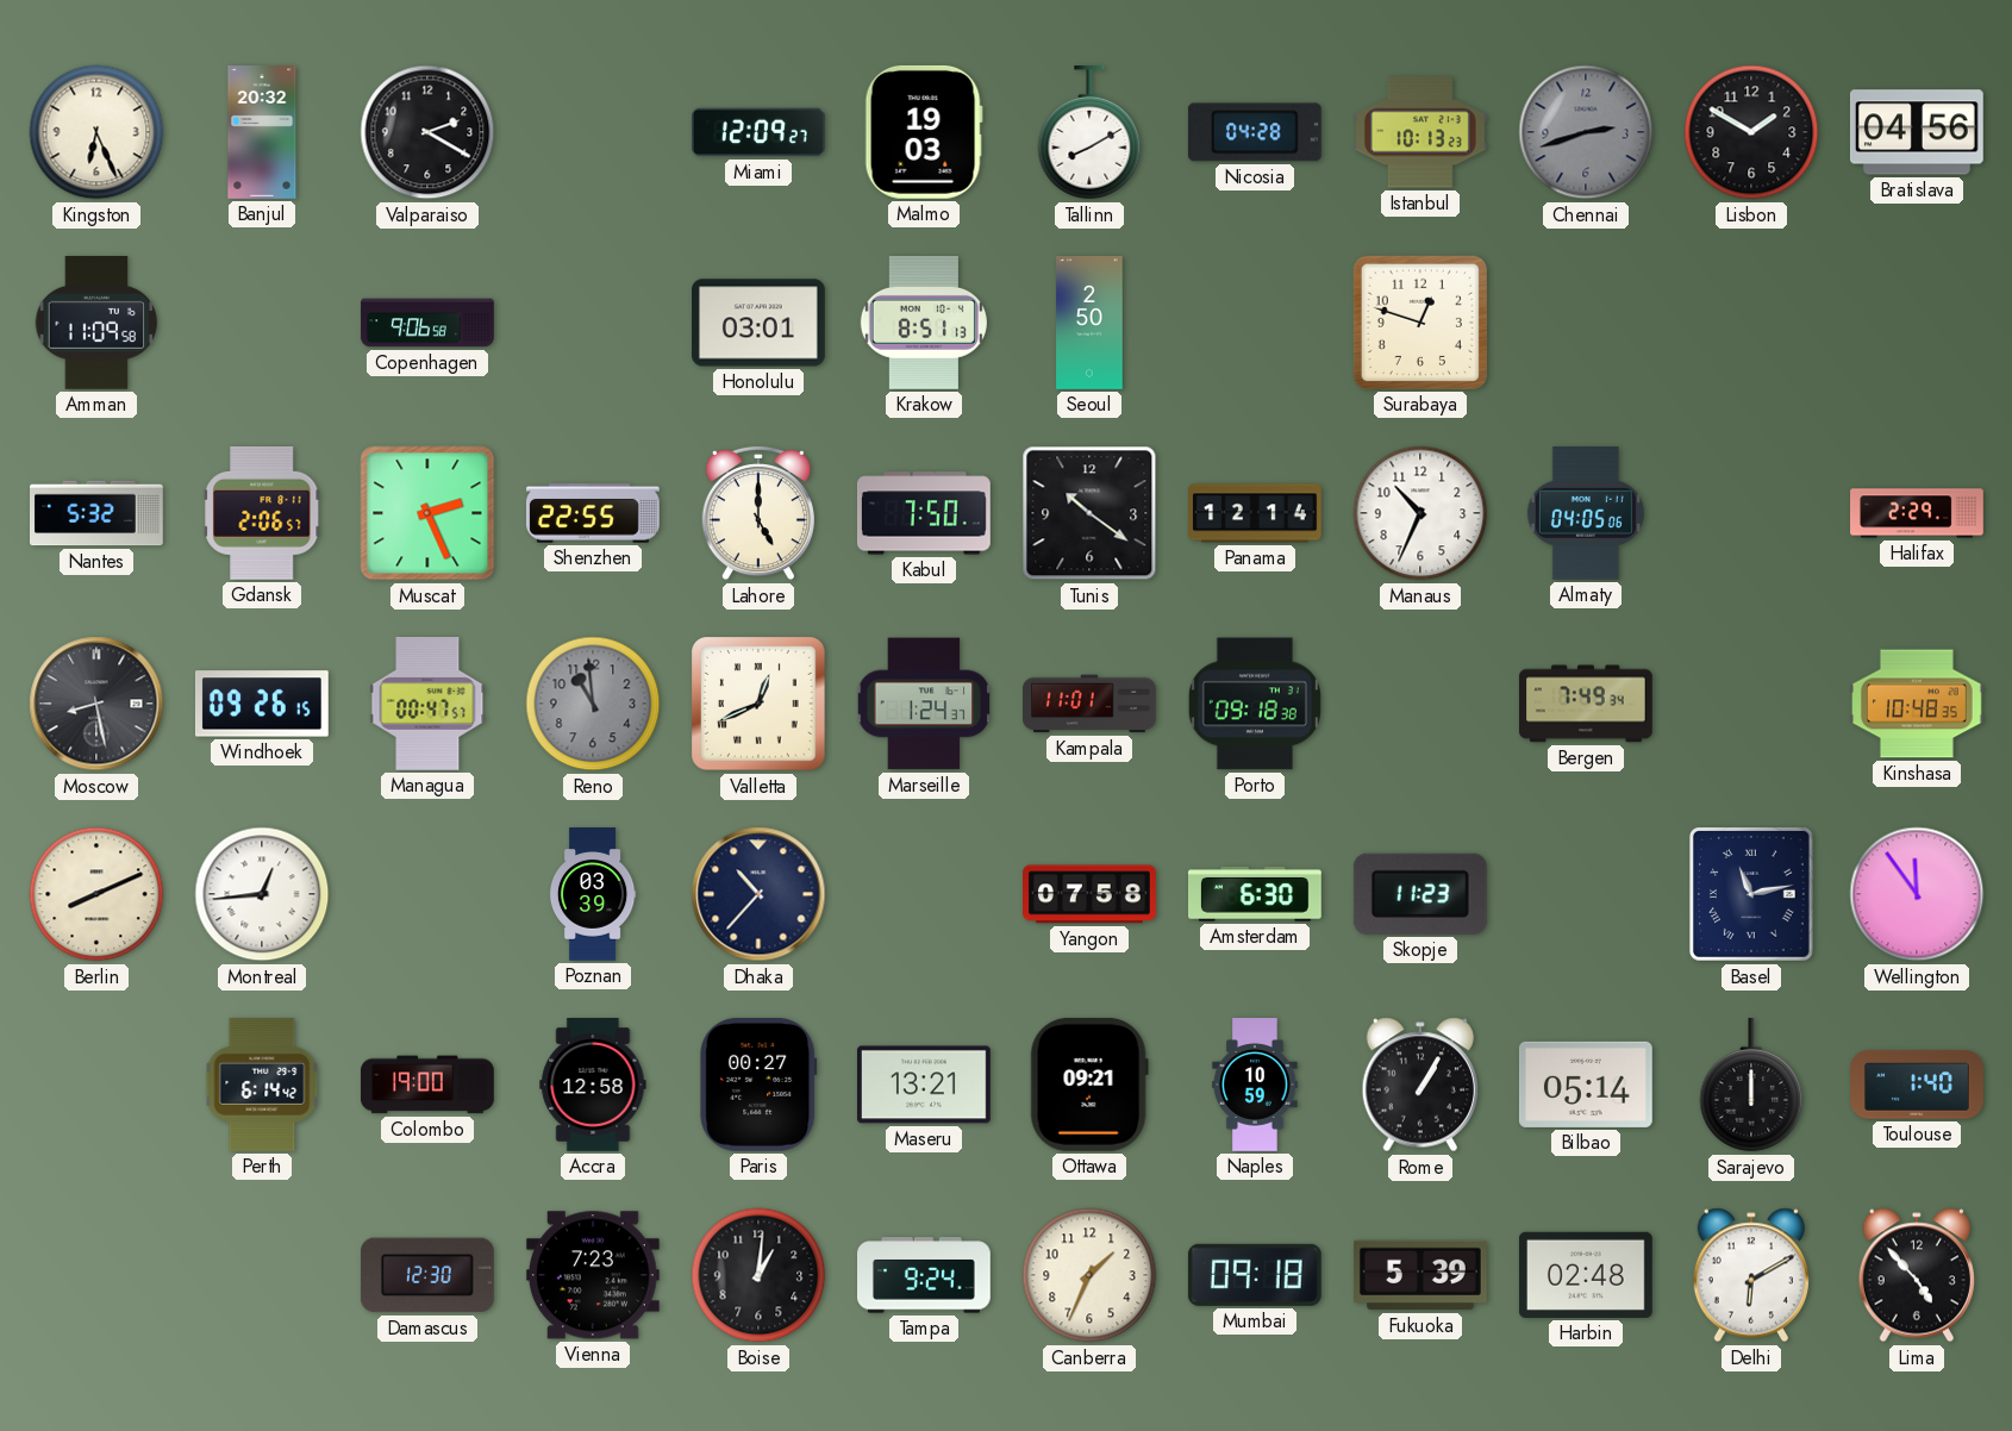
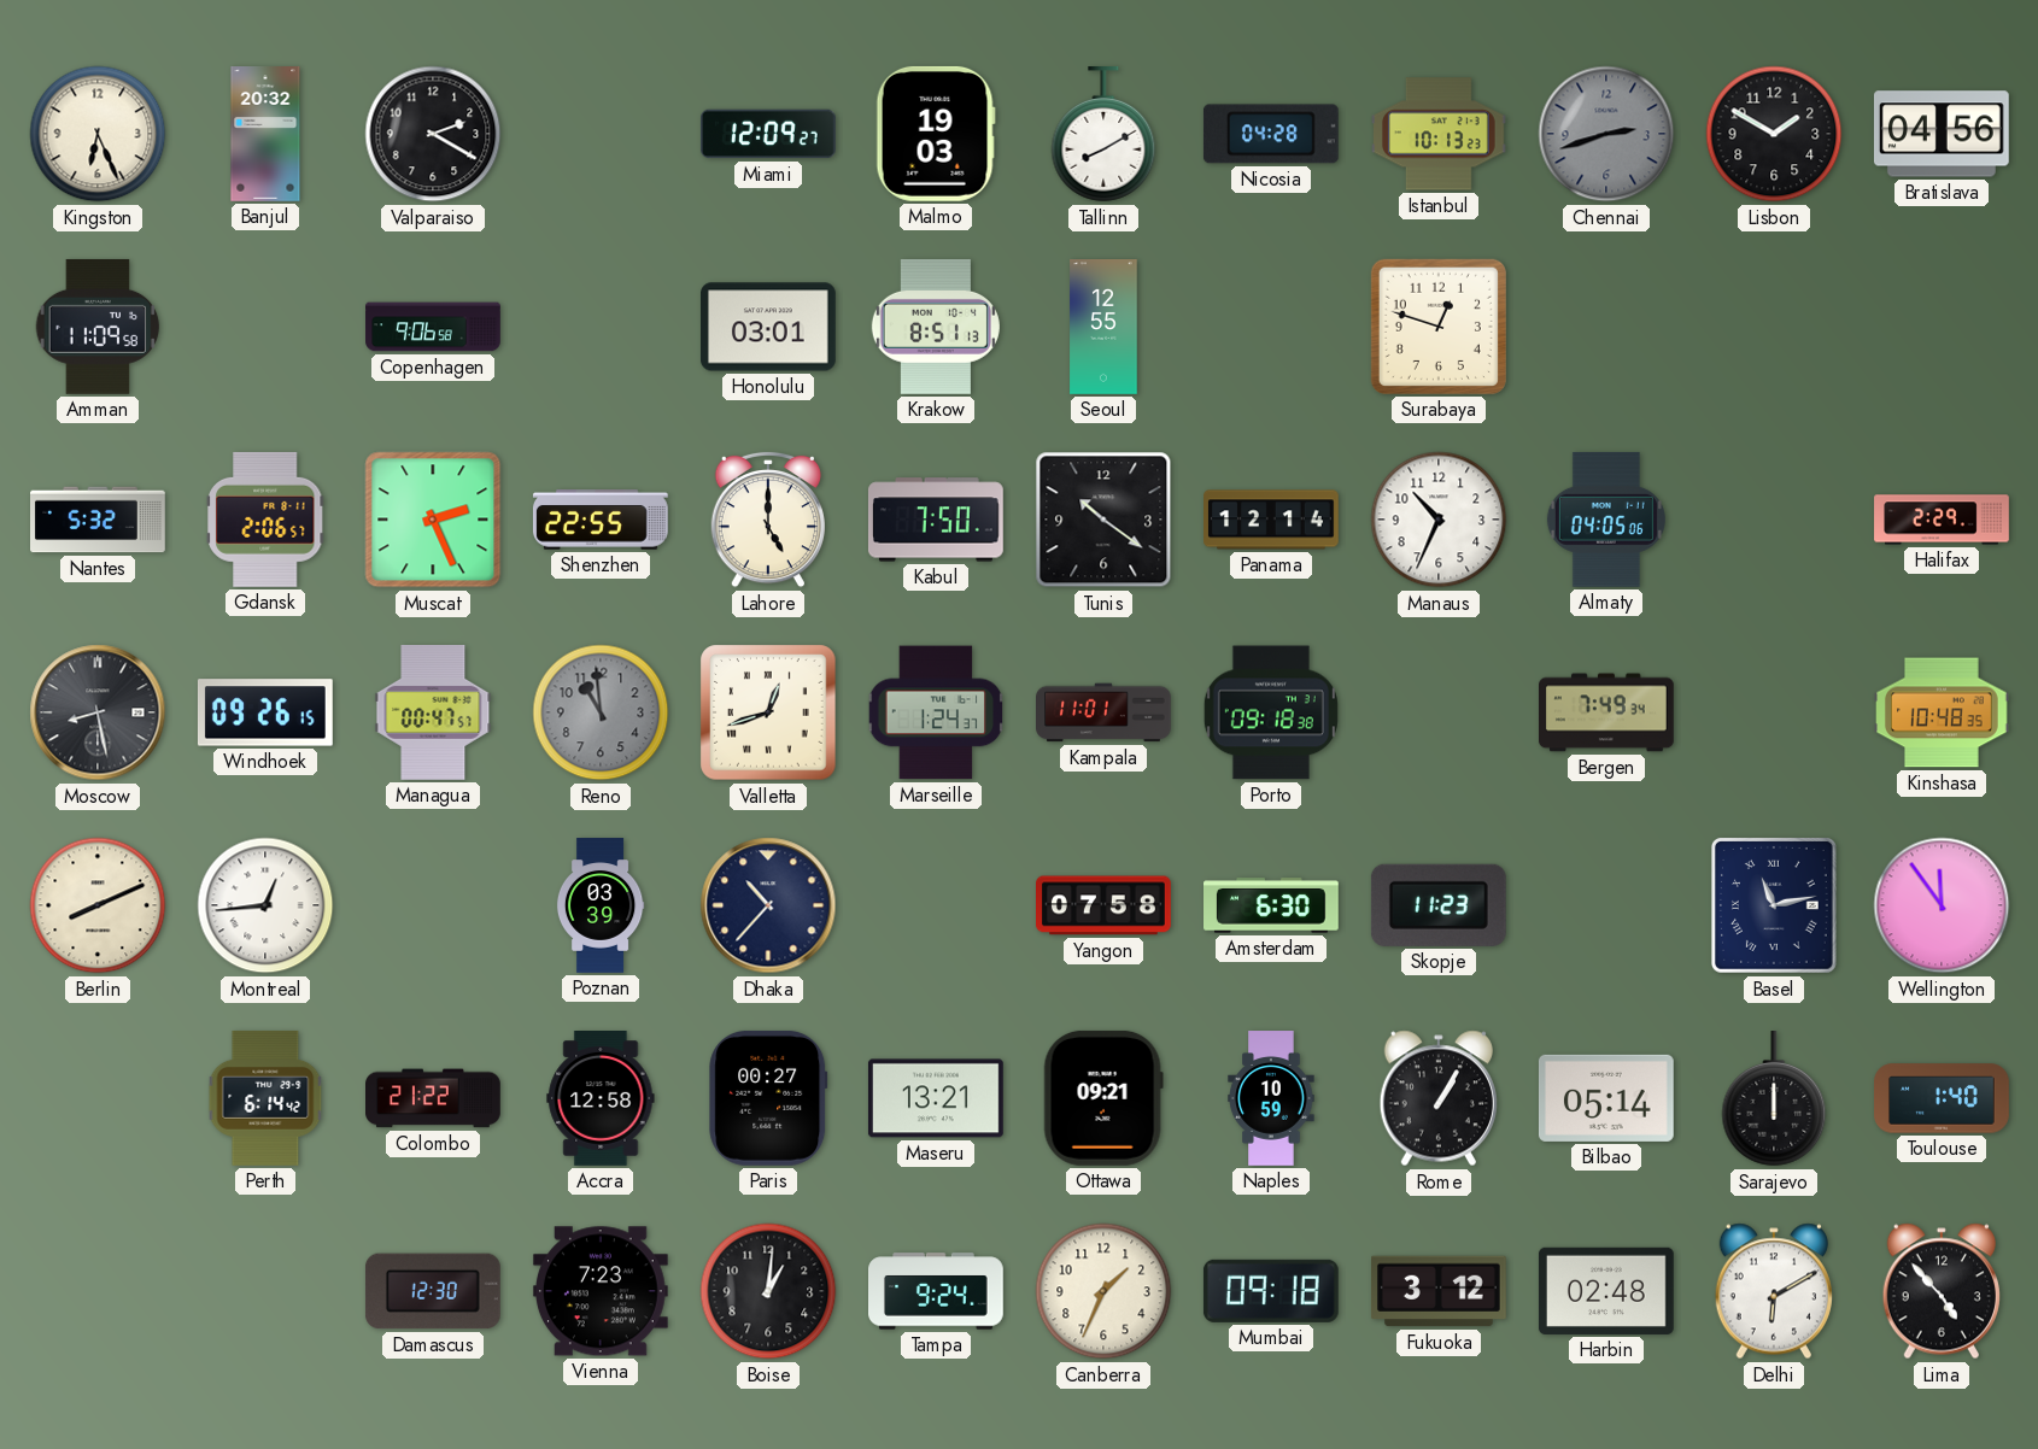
Seoul: 2:50 -> 12:55 (1103, 328)
Valletta: 12:41 -> 12:42 (768, 712)
Colombo: 19:00 -> 21:22 (434, 1098)
Fukuoka: 5:39 -> 3:12 (1440, 1291)
